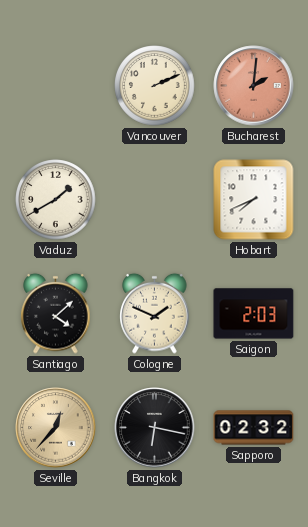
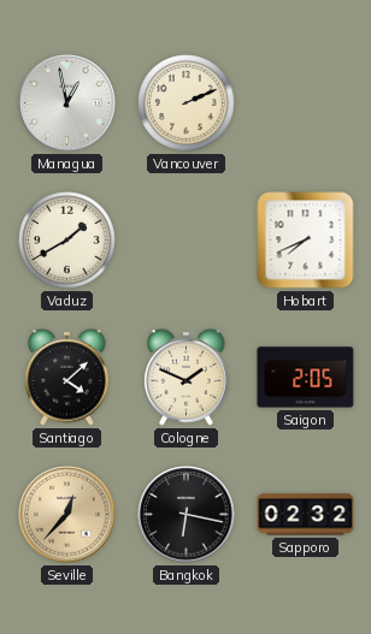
Managua: none -> 12:58 (67, 103)
Bucharest: 2:01 -> none (254, 86)
Saigon: 2:03 -> 2:05 (306, 378)
